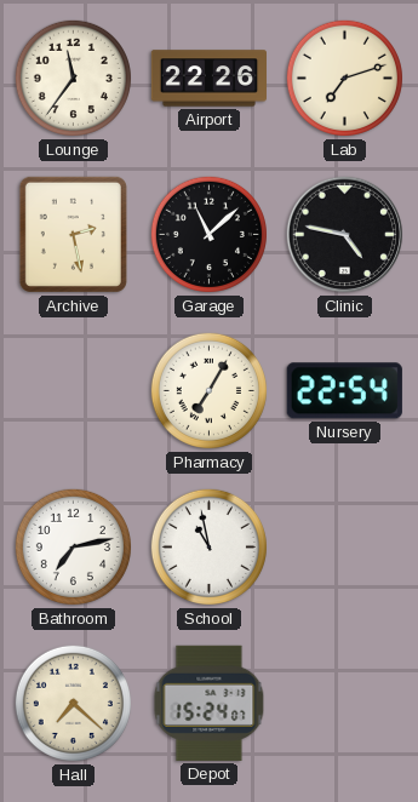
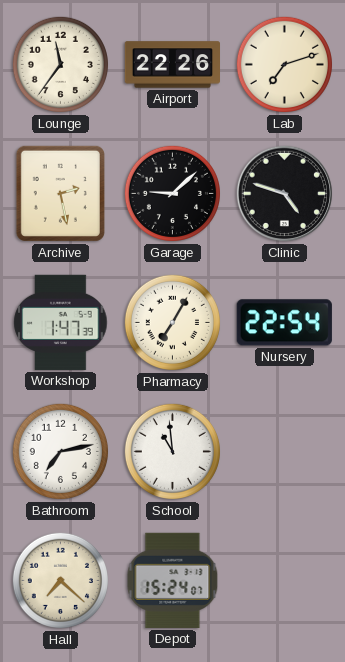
Garage: 11:08 -> 9:08 (172, 193)
Clinic: 4:47 -> 4:48 (285, 194)
Workshop: none -> 1:47 (61, 322)
School: 10:58 -> 10:59 (172, 451)
